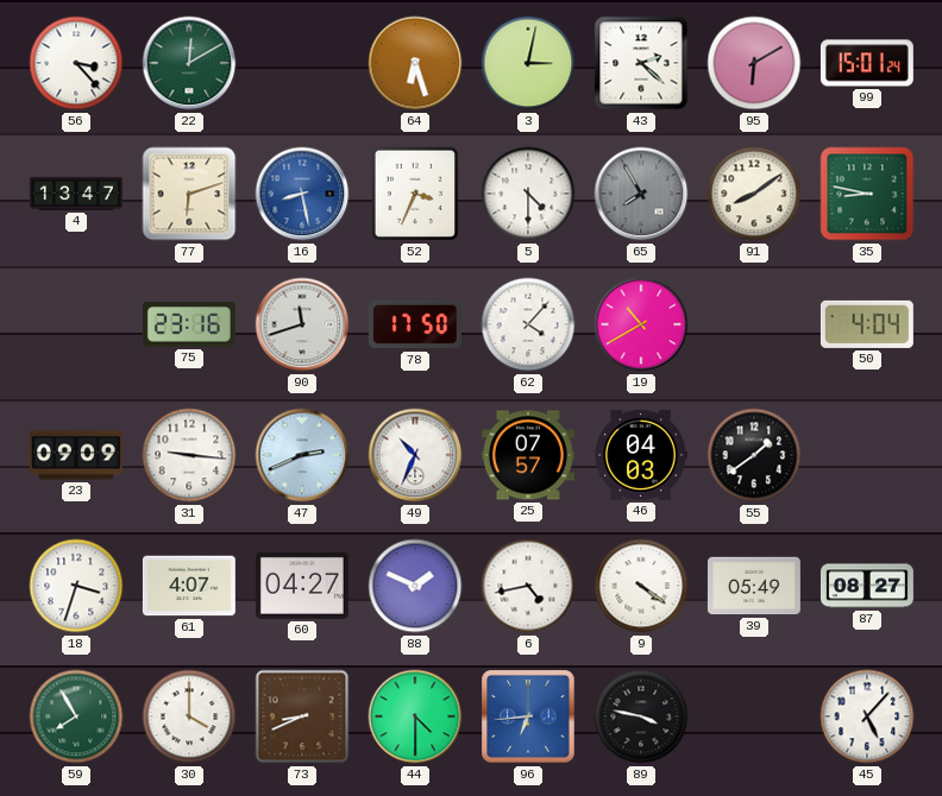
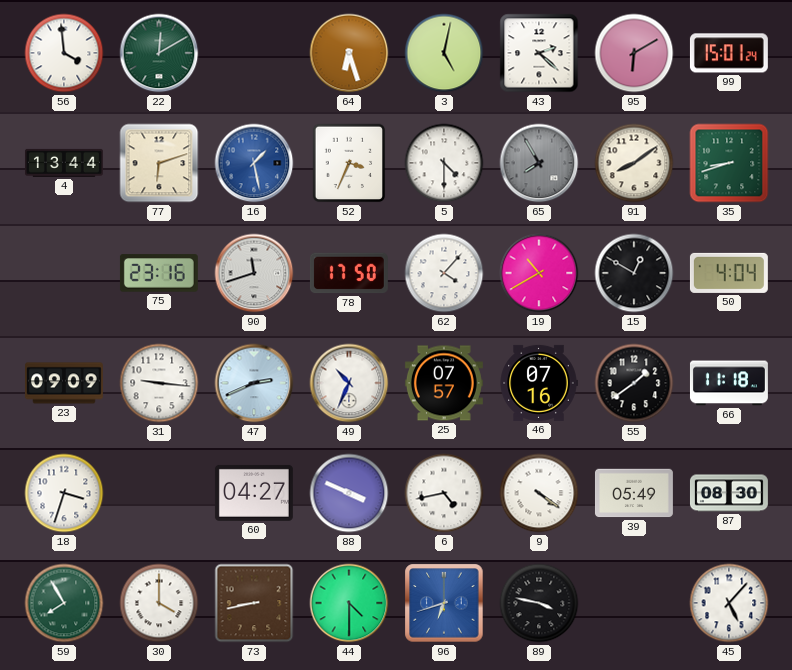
56: 3:23 -> 3:59 (64, 53)
3: 3:02 -> 5:02 (444, 53)
4: 13:47 -> 13:44 (64, 163)
16: 8:28 -> 1:28 (254, 163)
35: 8:47 -> 8:42 (729, 163)
15: none -> 12:50 (634, 273)
46: 04:03 -> 07:16 (539, 383)
66: none -> 11:18 (729, 383)
61: 4:07 -> none (189, 586)
88: 1:49 -> 3:49 (349, 493)
87: 08:27 -> 08:30 (729, 493)
73: 8:41 -> 8:43 (254, 603)
96: 6:44 -> 6:42 (444, 603)
